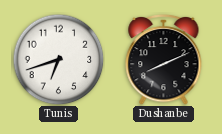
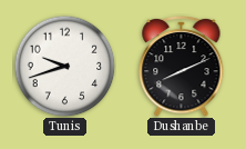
Tunis: 6:42 -> 9:42 (64, 66)
